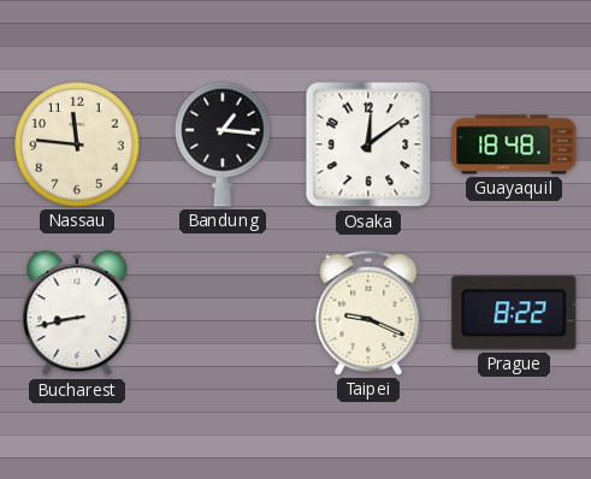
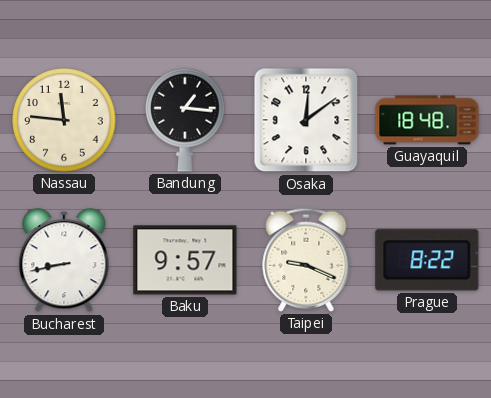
Baku: none -> 9:57 (185, 260)
